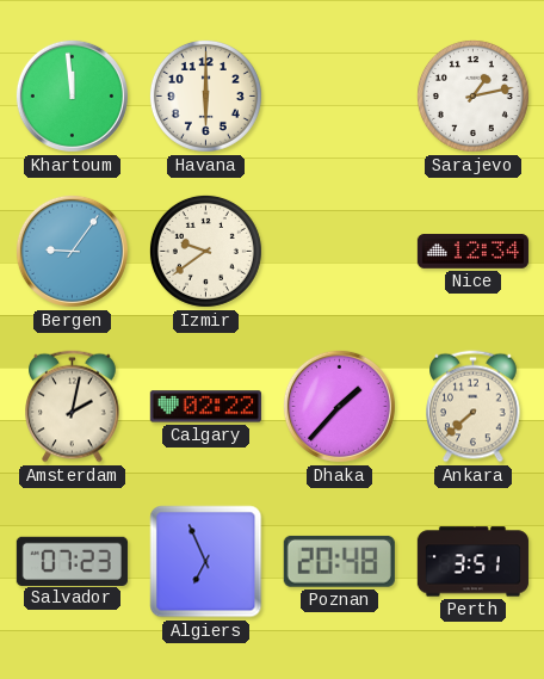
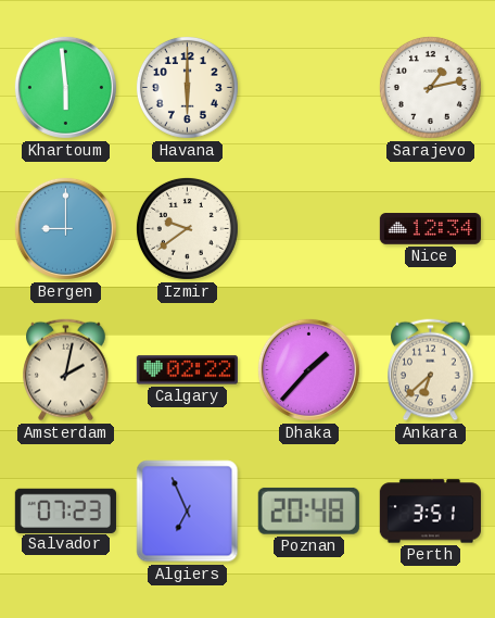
Khartoum: 11:59 -> 5:59 (65, 87)
Bergen: 9:06 -> 9:00 (65, 228)
Ankara: 7:38 -> 6:38 (431, 370)
